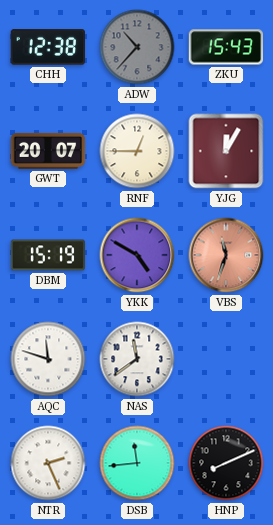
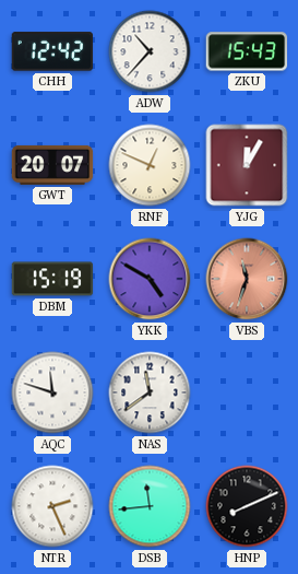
CHH: 12:38 -> 12:42 (51, 51)
ADW dial: grey -> white (150, 51)
RNF: 12:45 -> 12:49 (150, 165)
